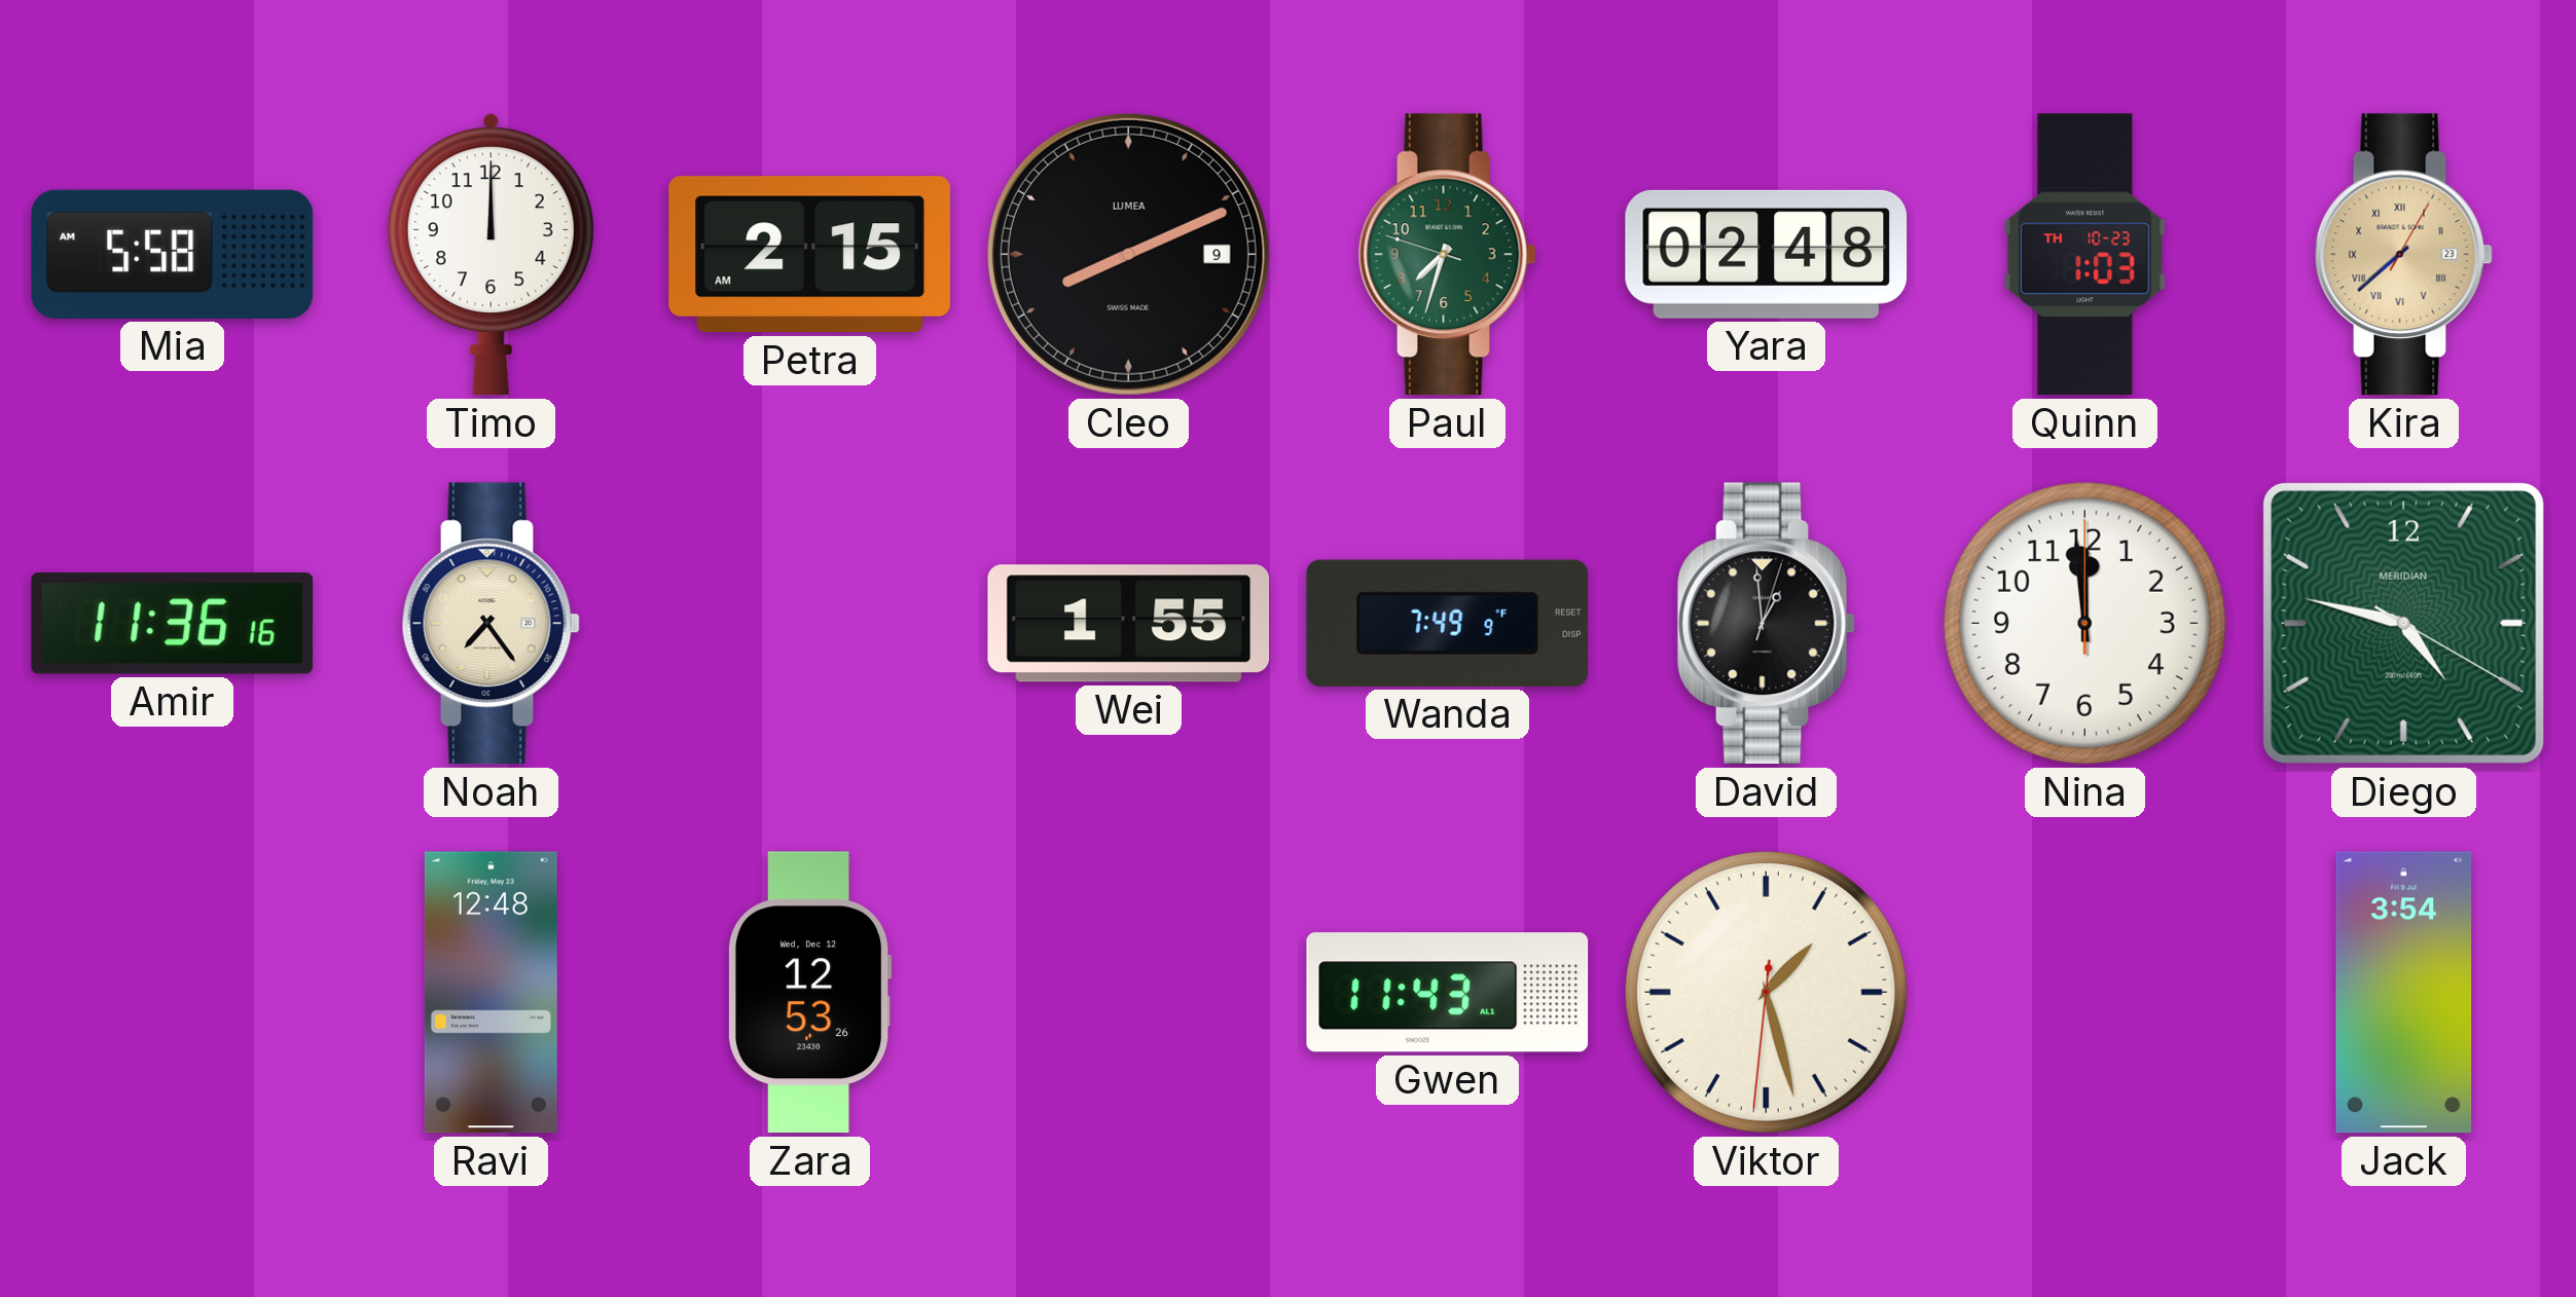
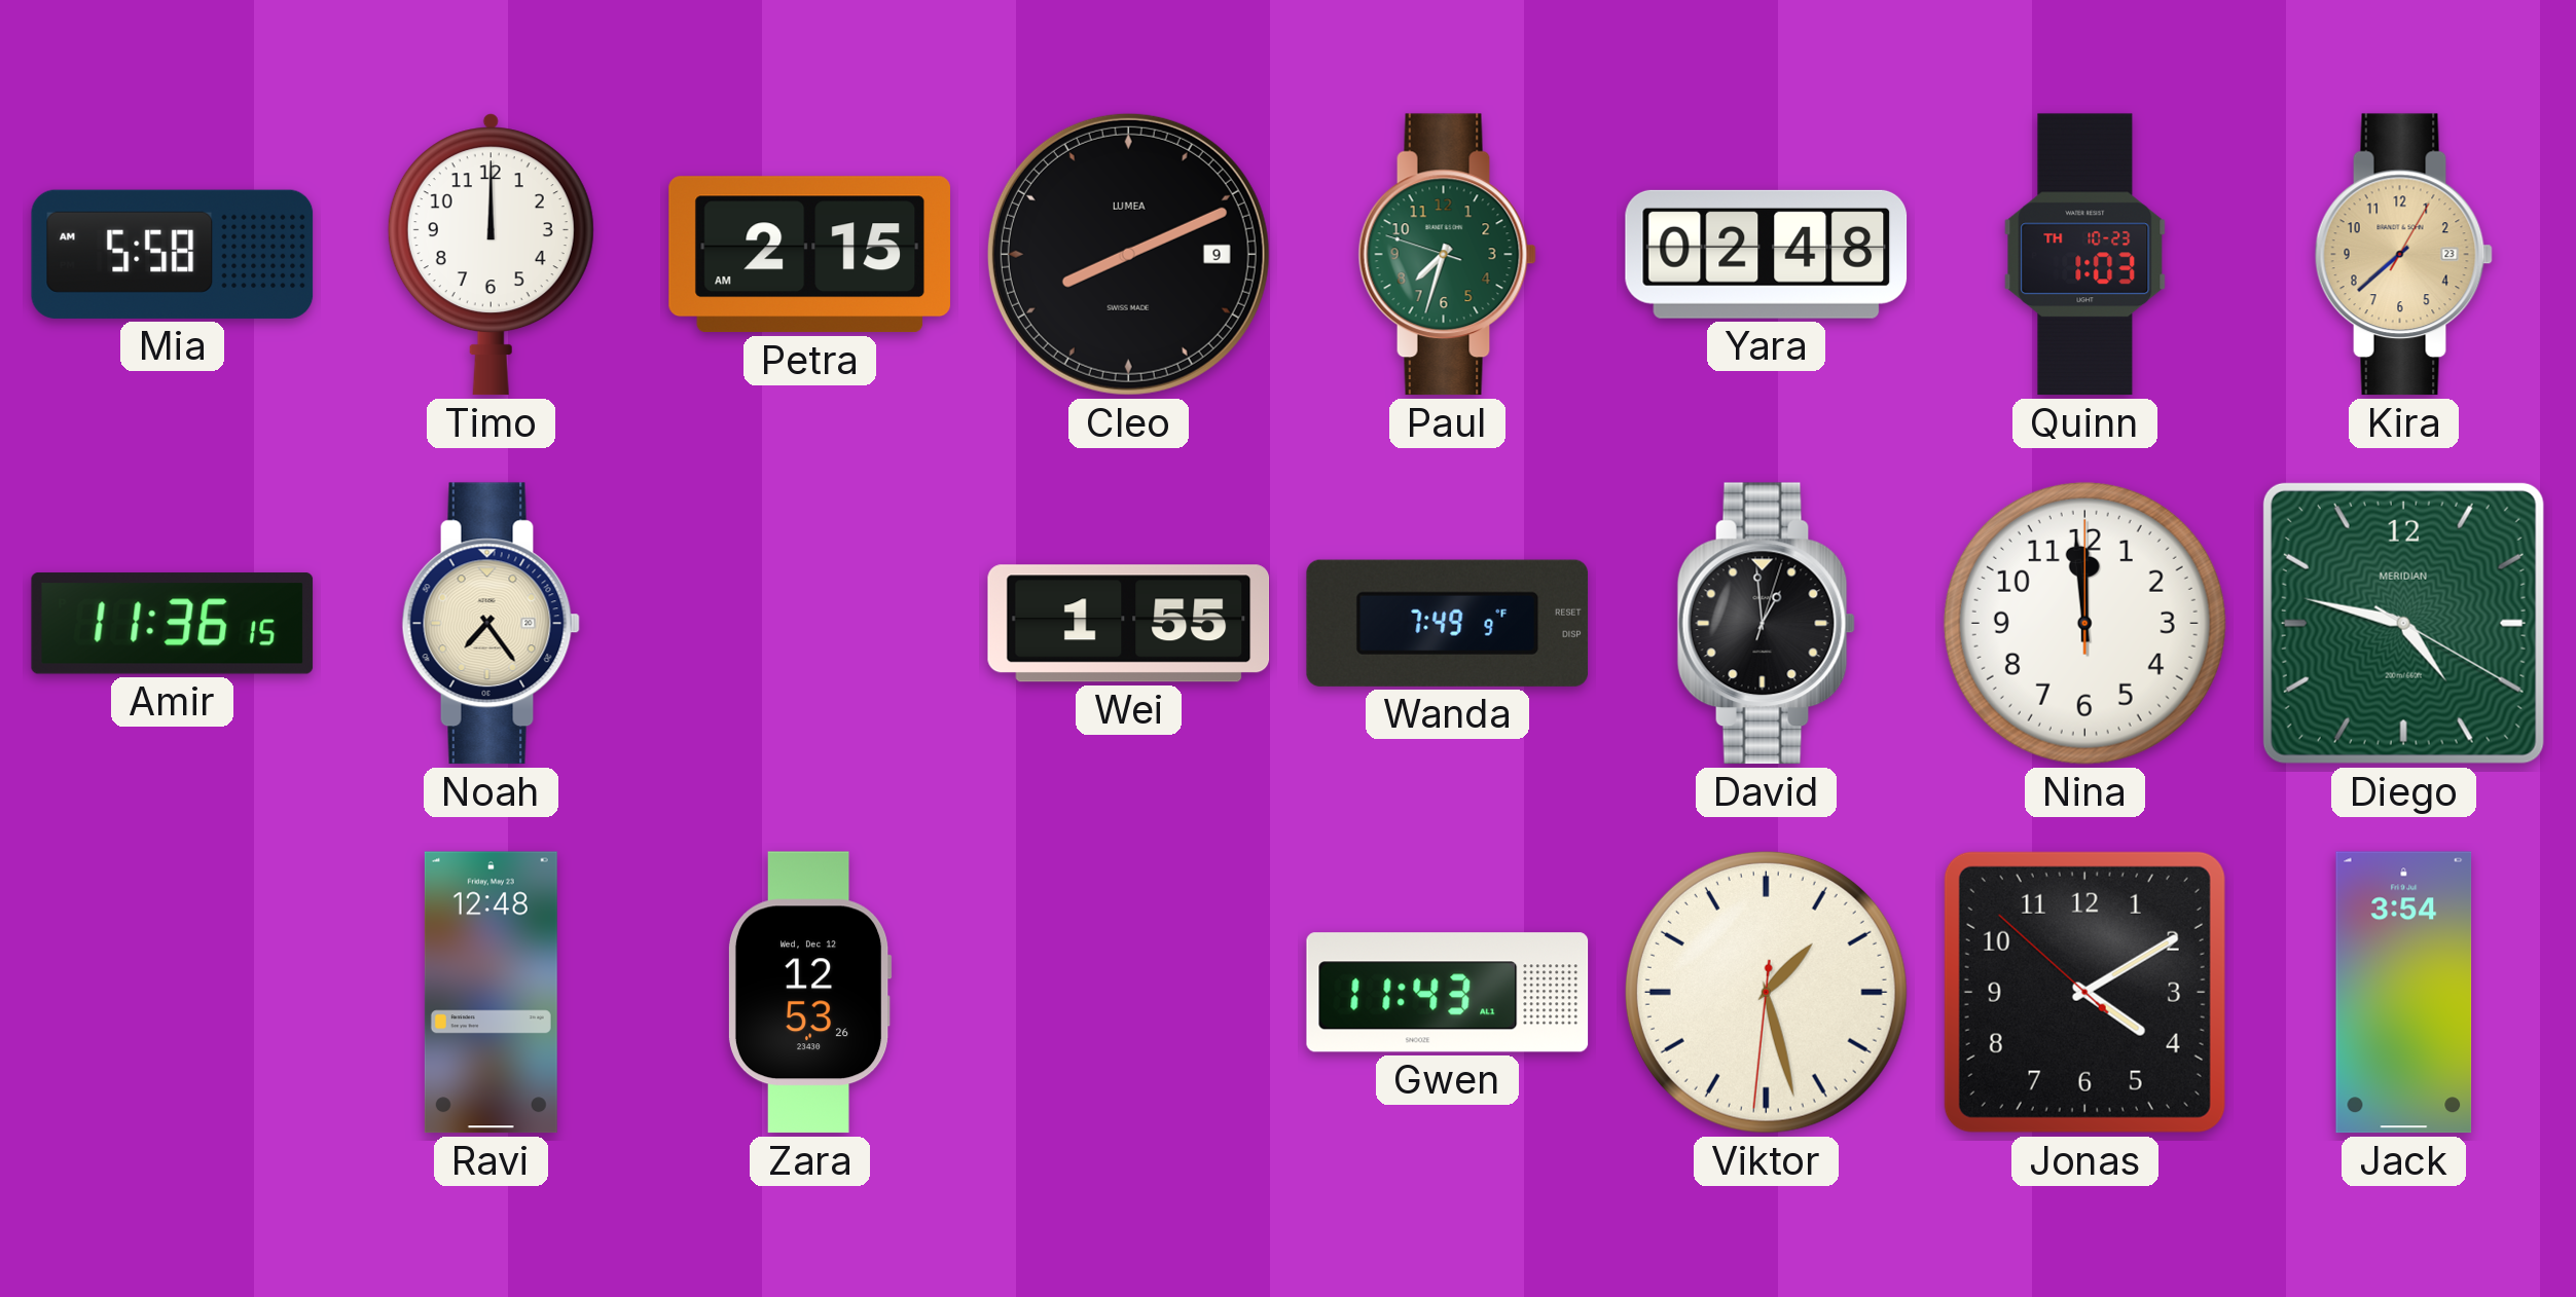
Kira numerals: Roman -> Arabic (2403, 255)
Amir: 11:36:16 -> 11:36:15 (173, 624)
Jonas: none -> 4:09 (2084, 992)
